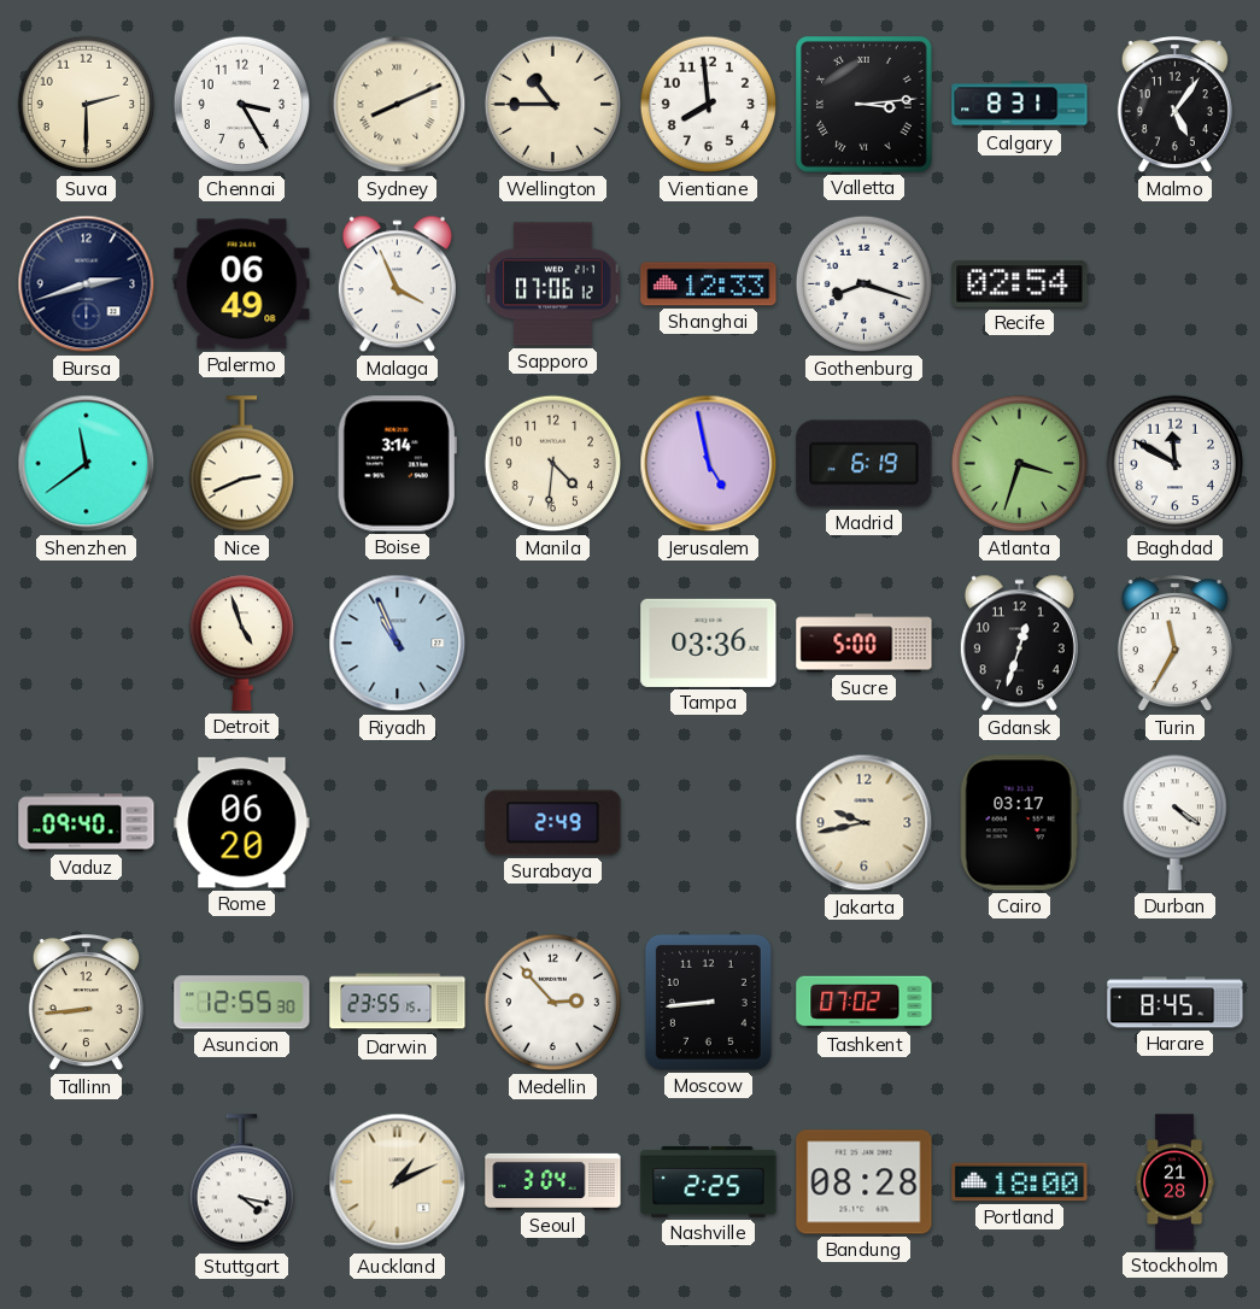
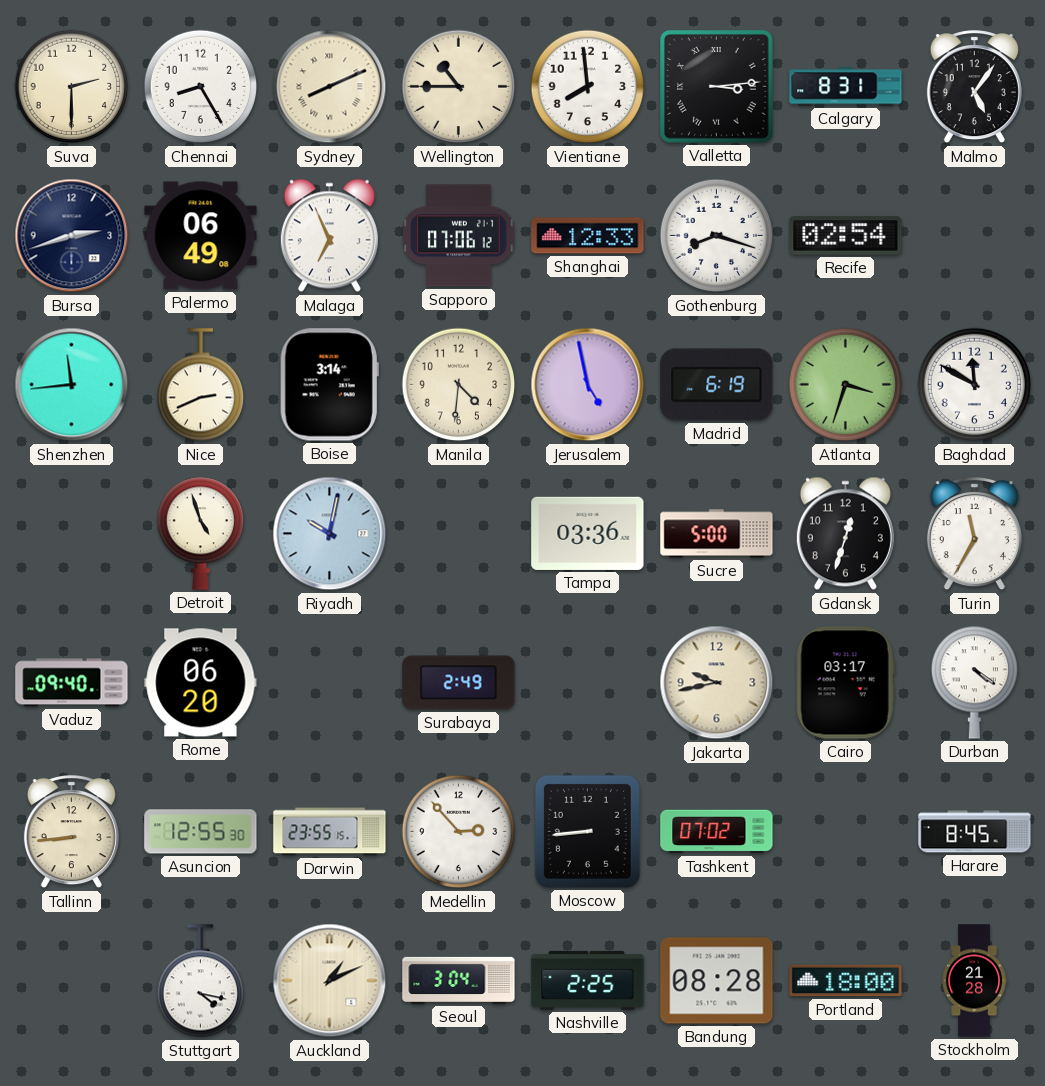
Chennai: 3:25 -> 8:25 (201, 87)
Malaga: 3:56 -> 6:56 (329, 236)
Shenzhen: 11:39 -> 11:44 (72, 385)
Riyadh: 10:56 -> 10:02 (330, 534)
